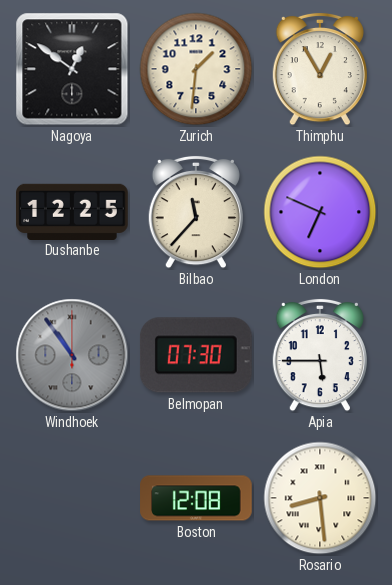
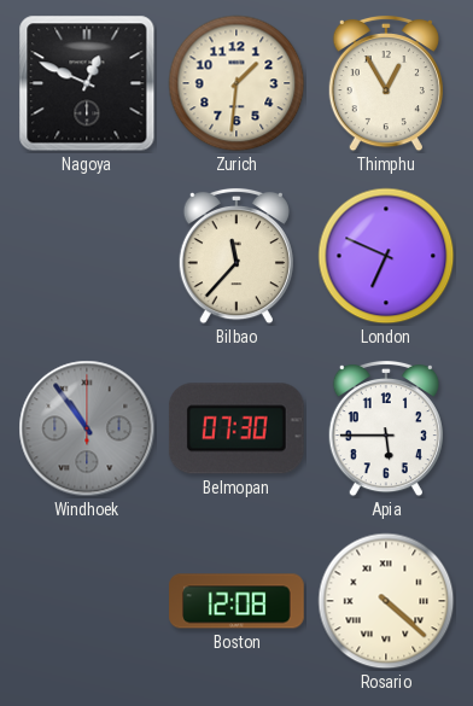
Nagoya: 12:51 -> 12:49 (87, 83)
Dushanbe: 12:25 -> none (72, 211)
Rosario: 8:29 -> 4:22 (386, 601)
